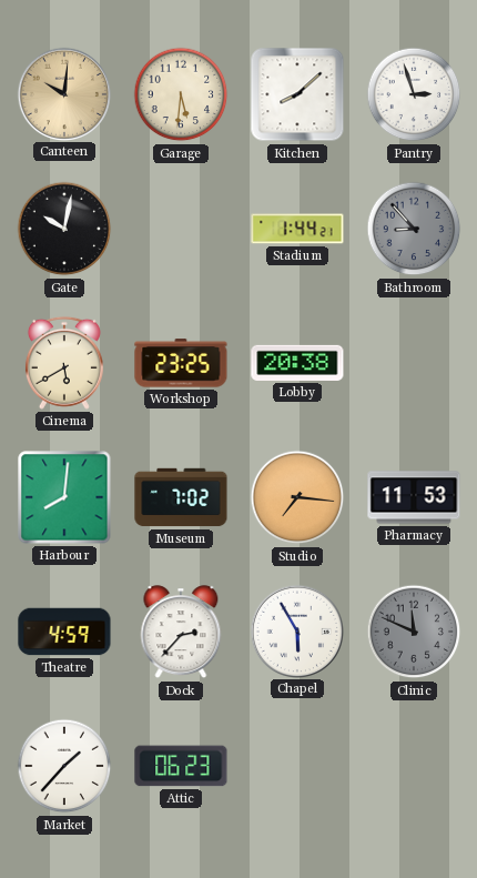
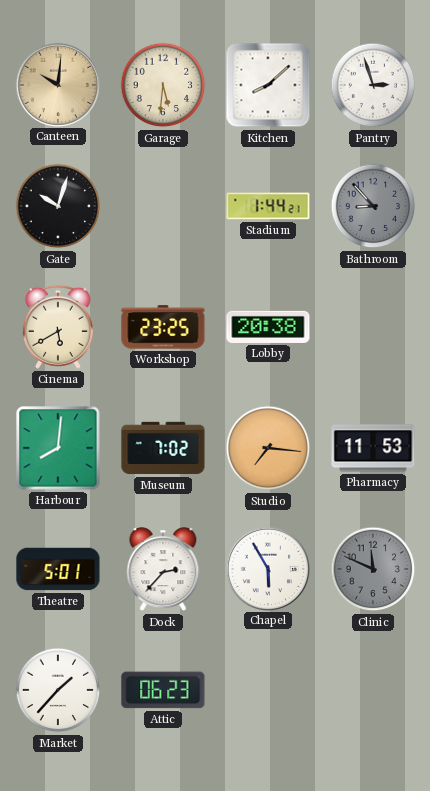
Gate: 10:02 -> 10:03 (58, 206)
Theatre: 4:59 -> 5:01 (58, 569)
